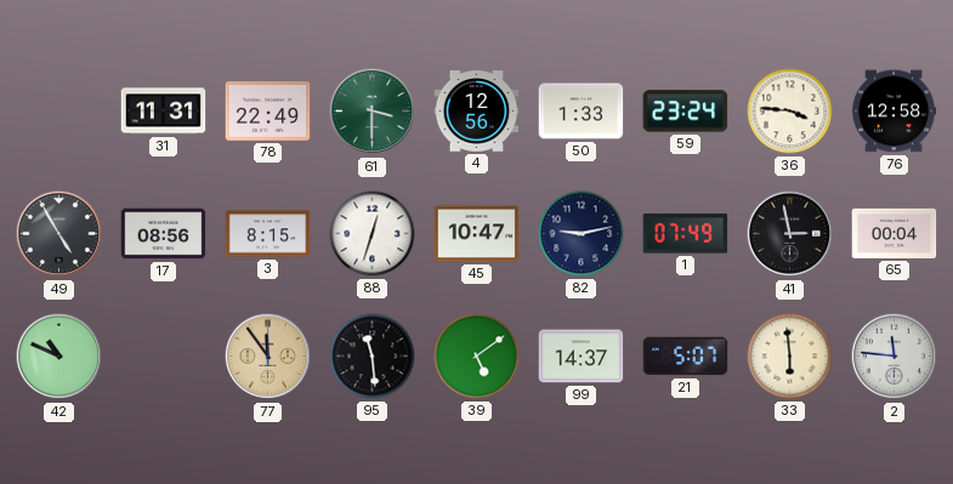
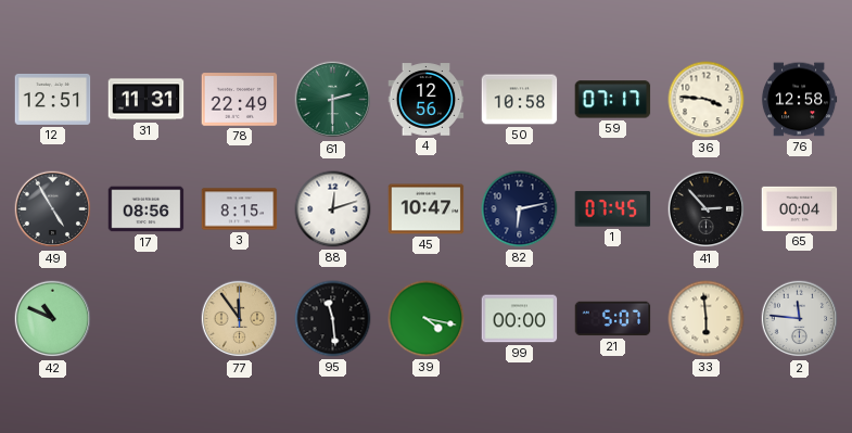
12: none -> 12:51 (53, 99)
61: 3:30 -> 2:30 (333, 100)
50: 1:33 -> 10:58 (520, 100)
59: 23:24 -> 07:17 (613, 100)
88: 12:33 -> 12:12 (333, 209)
82: 9:13 -> 6:13 (520, 209)
1: 07:49 -> 07:45 (613, 209)
41: 2:58 -> 2:53 (707, 209)
39: 5:09 -> 4:17 (427, 319)
99: 14:37 -> 00:00 (520, 319)
